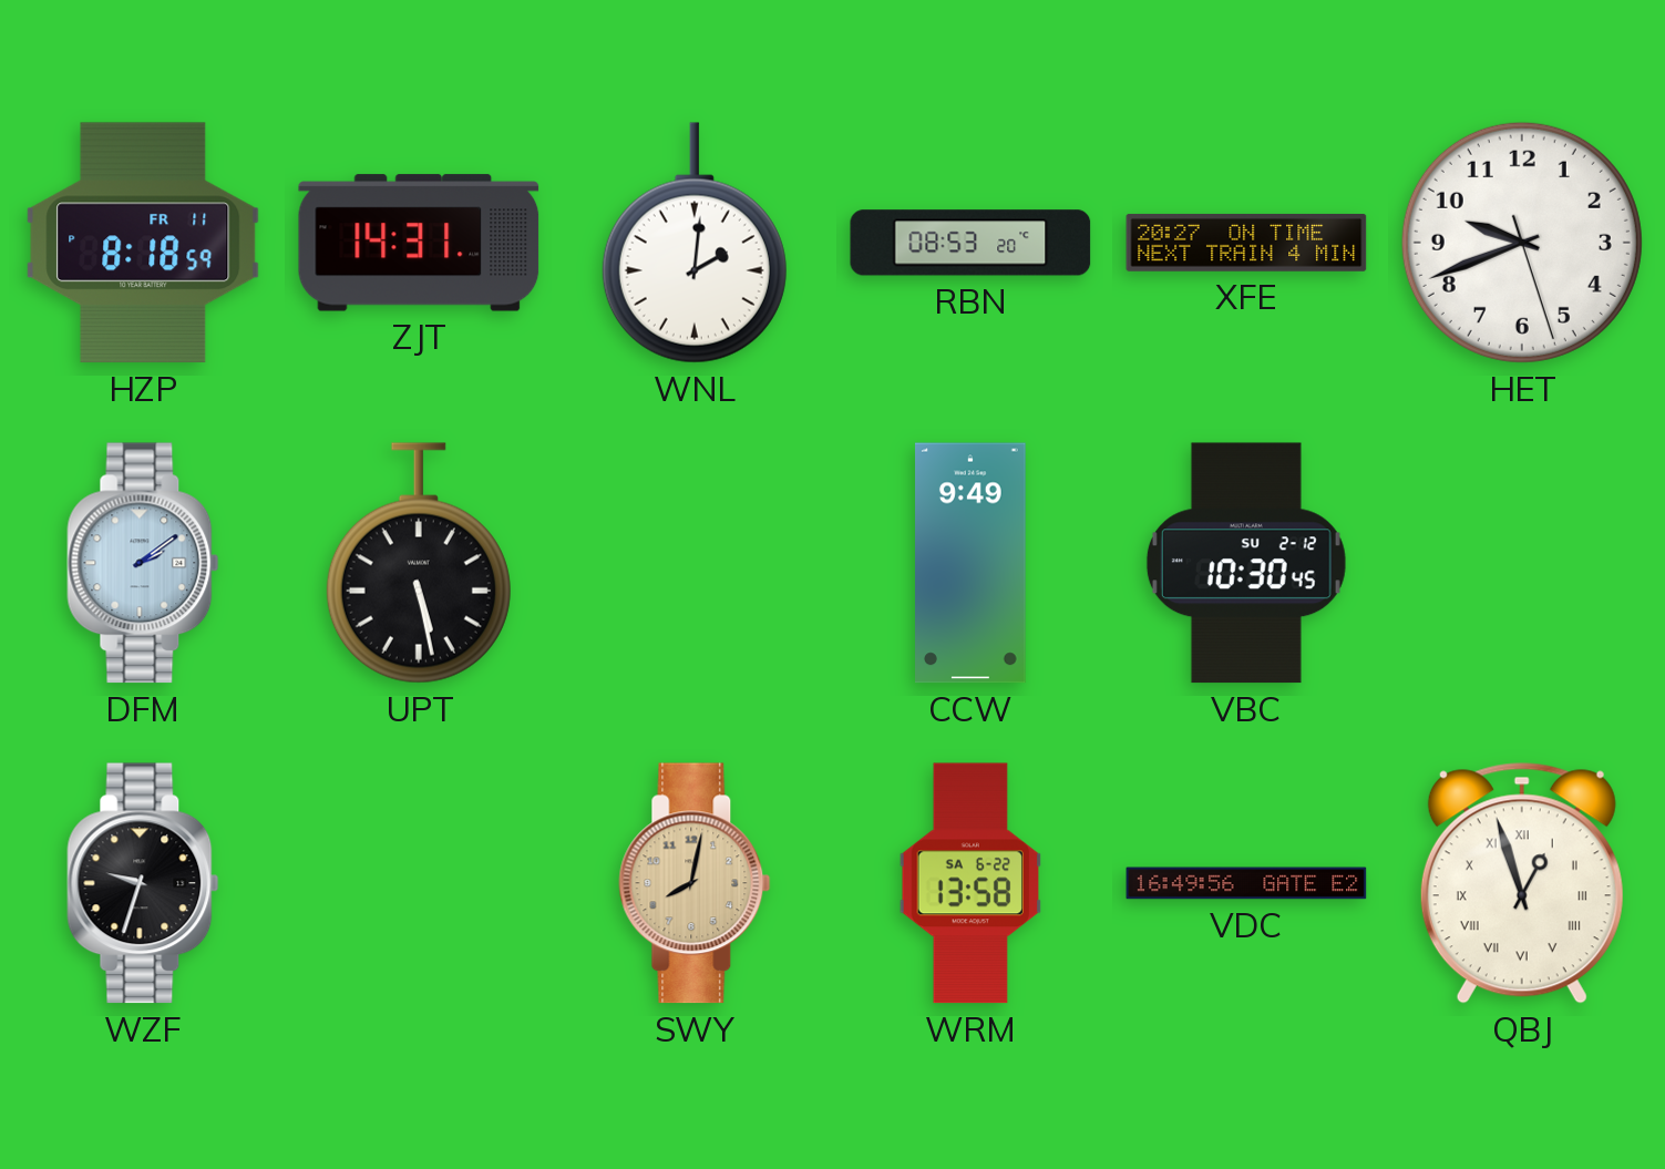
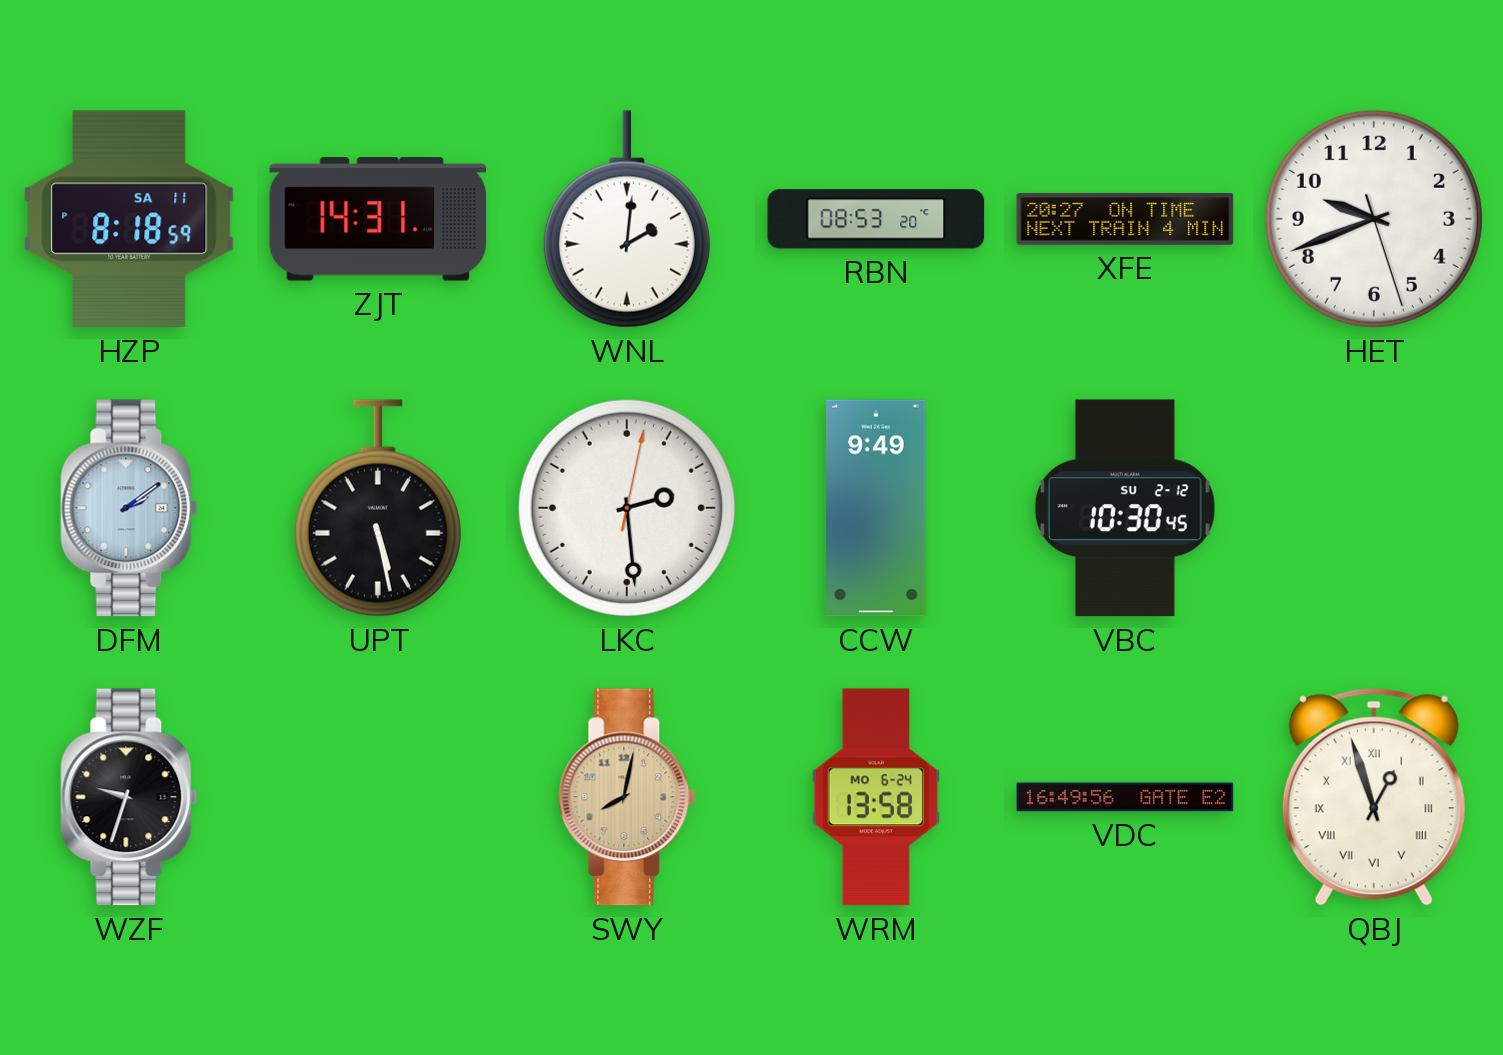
HZP date: FR 11 -> SA 11 (129, 219)
LKC: none -> 2:29 (627, 508)
WRM date: SA 6-22 -> MO 6-24 (875, 797)
